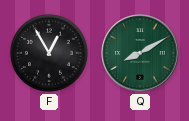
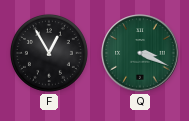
Q: 8:10 -> 3:19 (140, 53)
